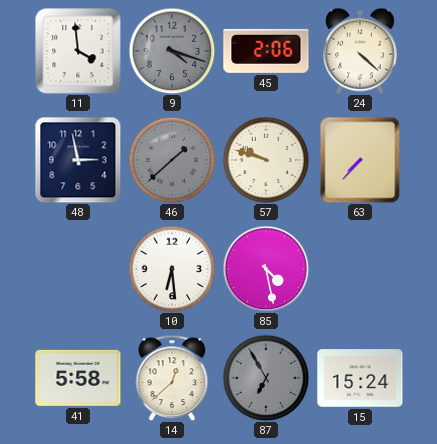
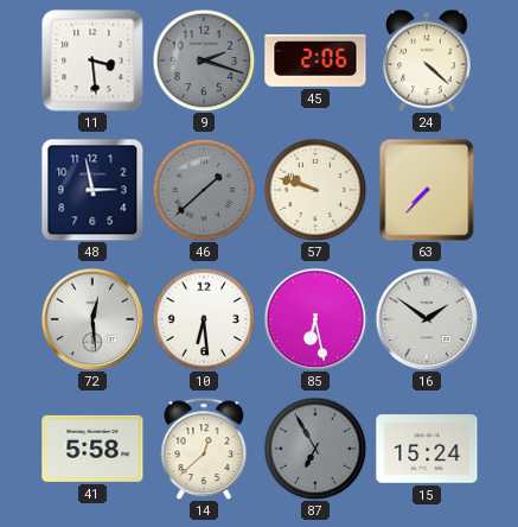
11: 3:59 -> 3:29 (92, 61)
9: 4:18 -> 2:18 (204, 61)
72: none -> 12:29 (92, 319)
85: 4:28 -> 6:28 (315, 319)
16: none -> 1:51 (427, 319)
